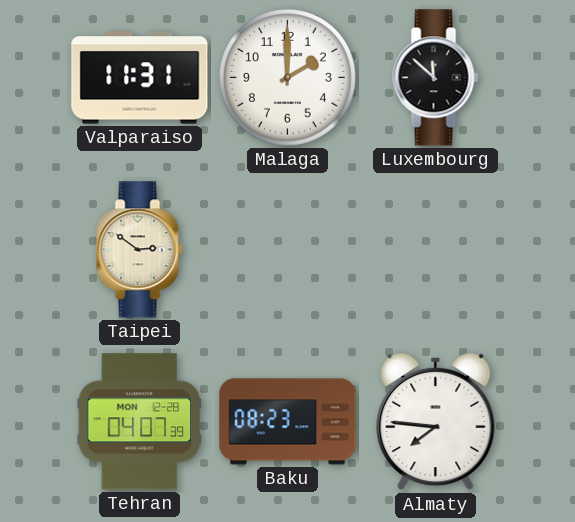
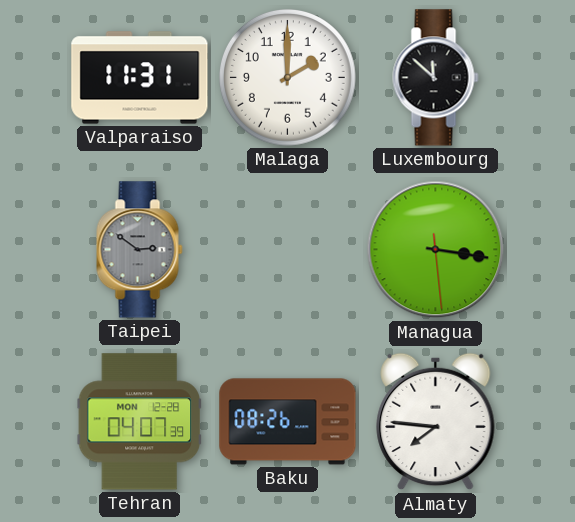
Taipei dial: cream -> grey (140, 250)
Managua: none -> 3:16 (436, 250)
Baku: 08:23 -> 08:26 (288, 422)
